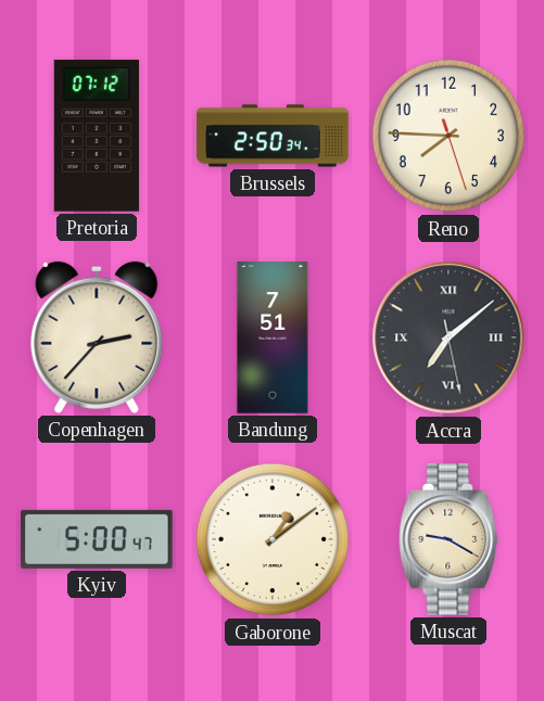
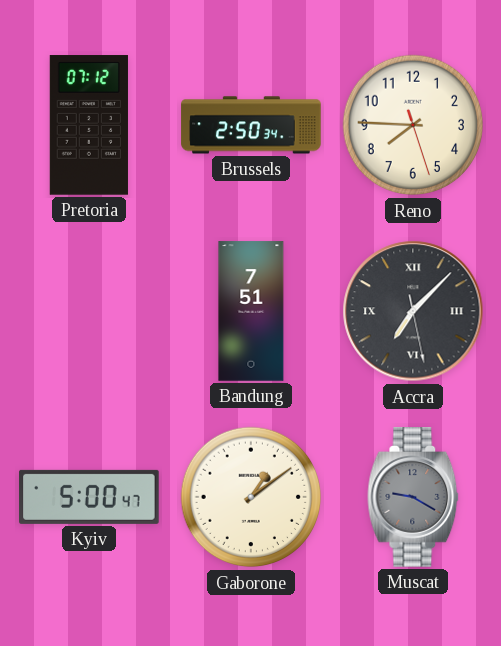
Copenhagen: 2:37 -> none (97, 337)
Accra: 7:08 -> 7:07 (413, 311)
Muscat dial: cream -> grey (413, 497)
